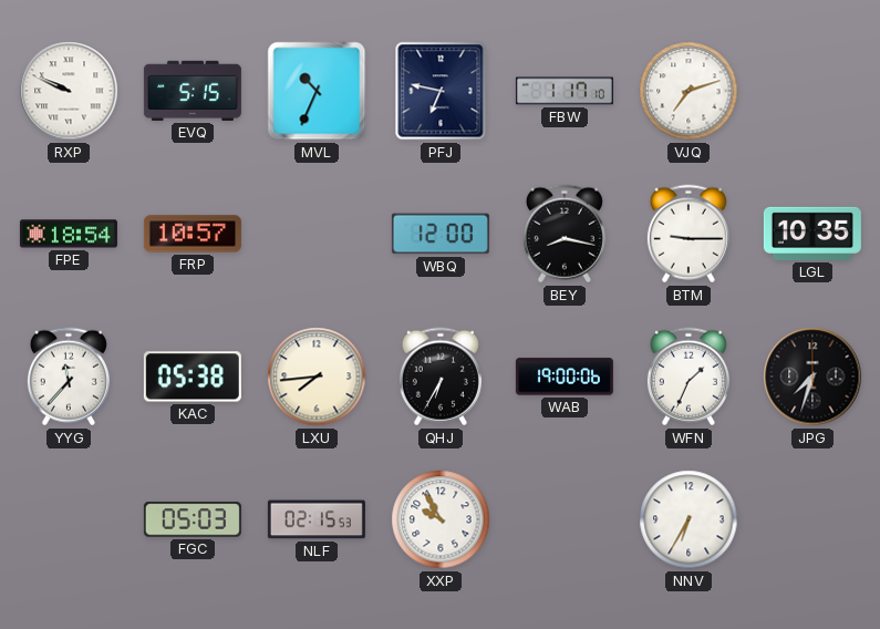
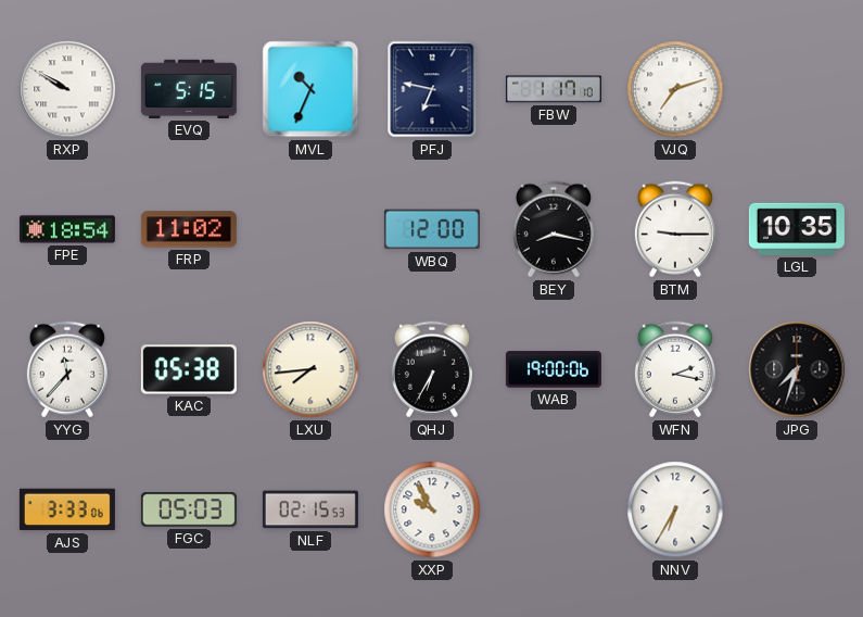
RXP: 9:49 -> 9:50 (67, 89)
FRP: 10:57 -> 11:02 (189, 229)
WFN: 1:34 -> 2:17 (675, 369)
AJS: none -> 3:33 (67, 509)
